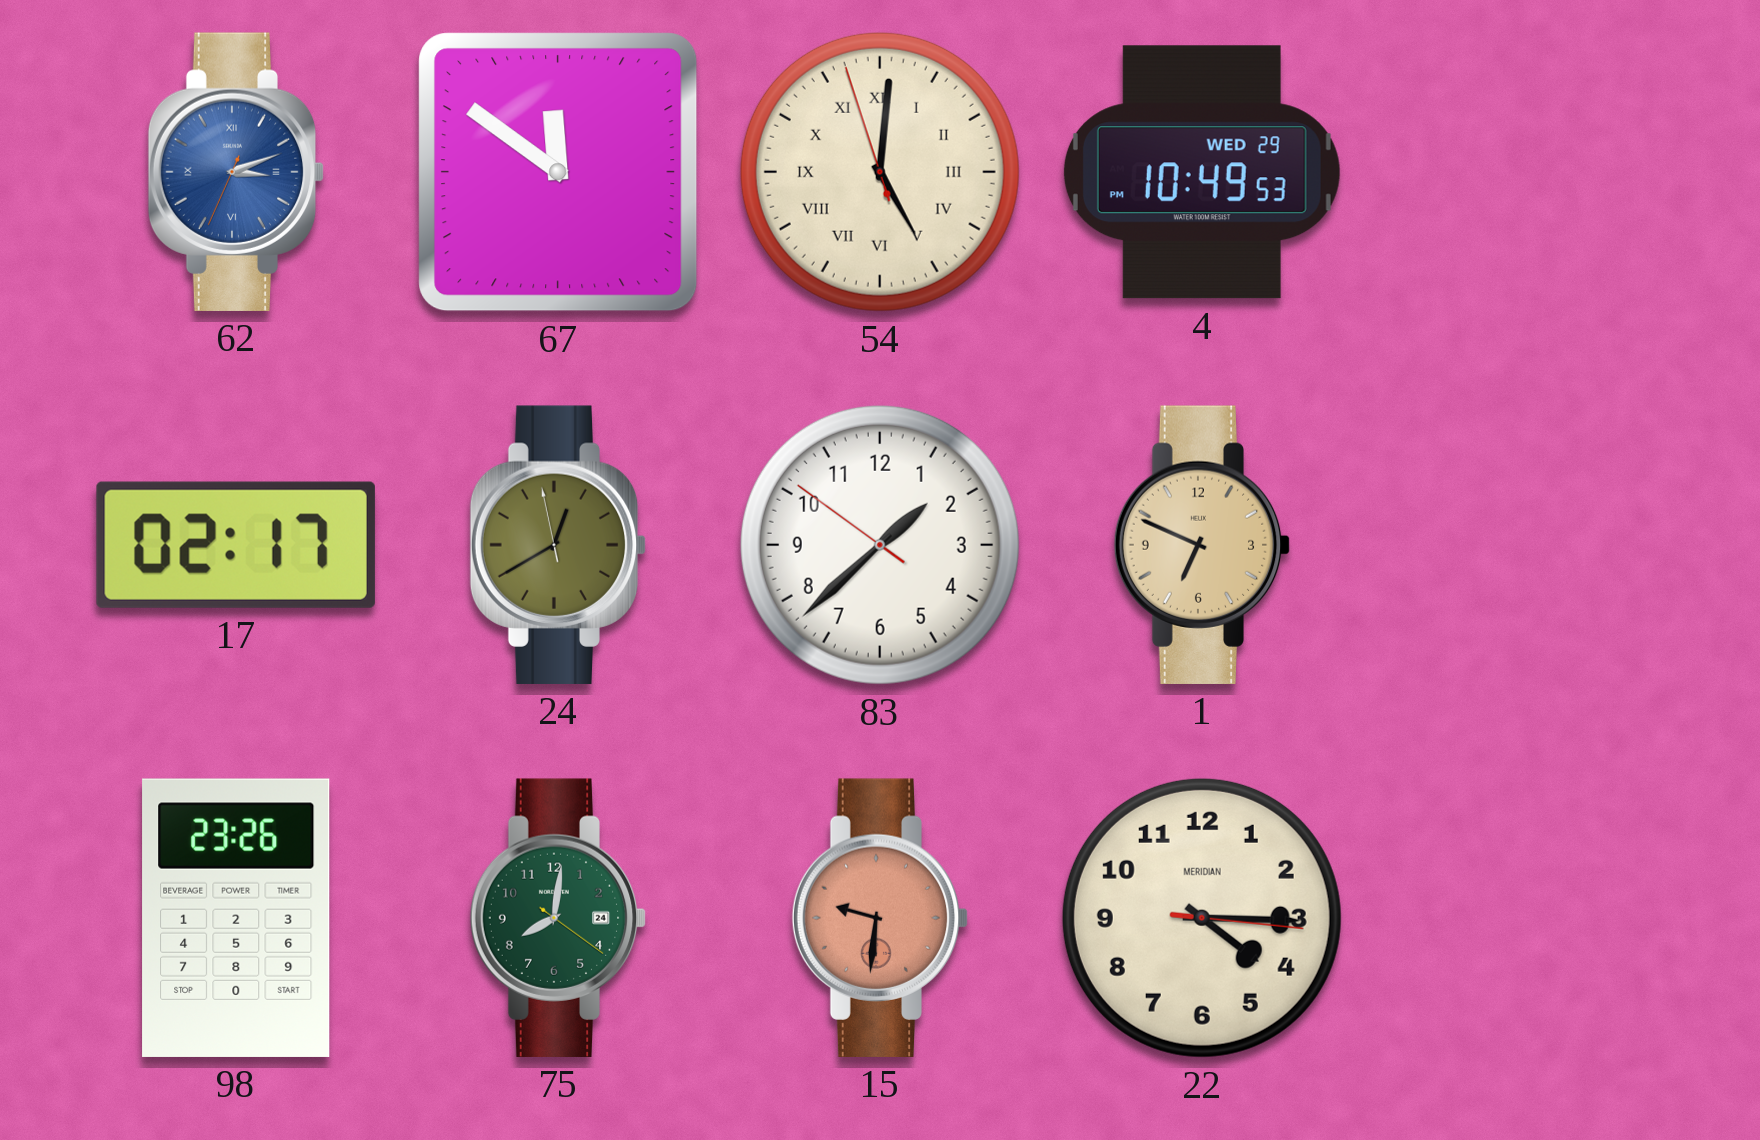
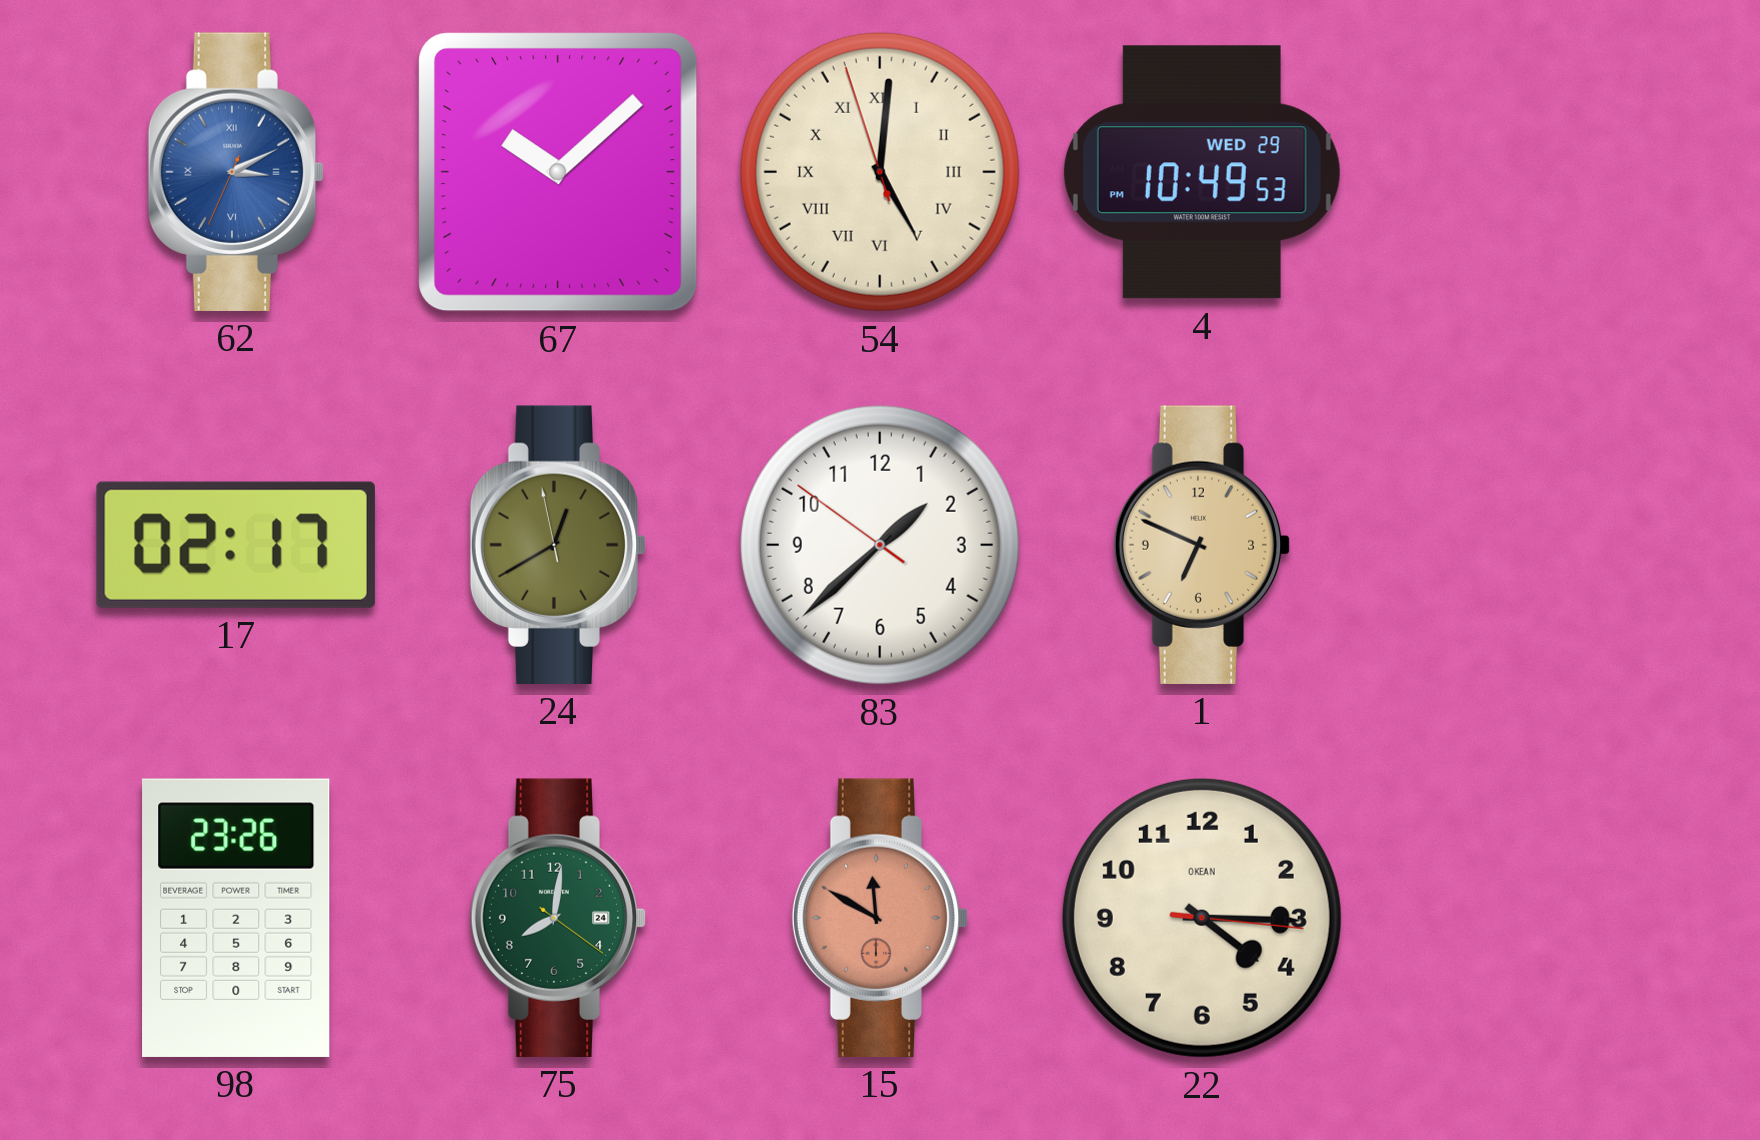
62: 3:11 -> 3:10 (236, 172)
67: 11:51 -> 10:08 (558, 172)
15: 9:31 -> 11:50 (880, 918)
22 brand: MERIDIAN -> OKEAN (1202, 918)
